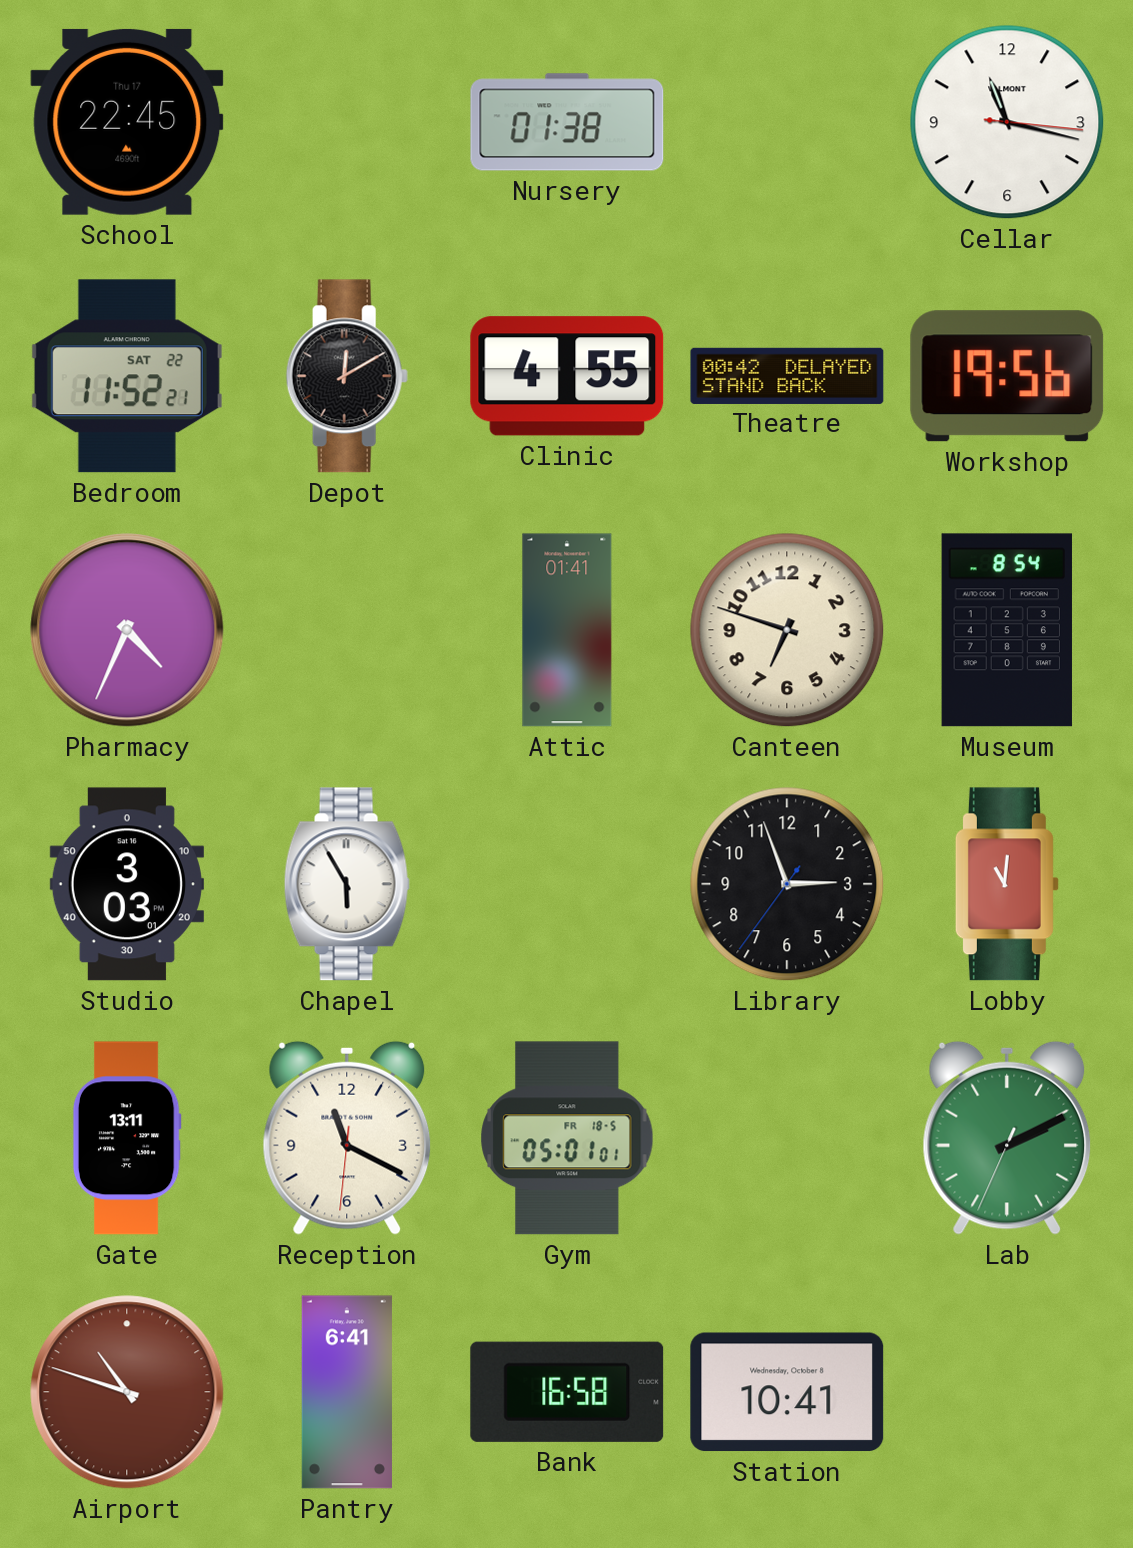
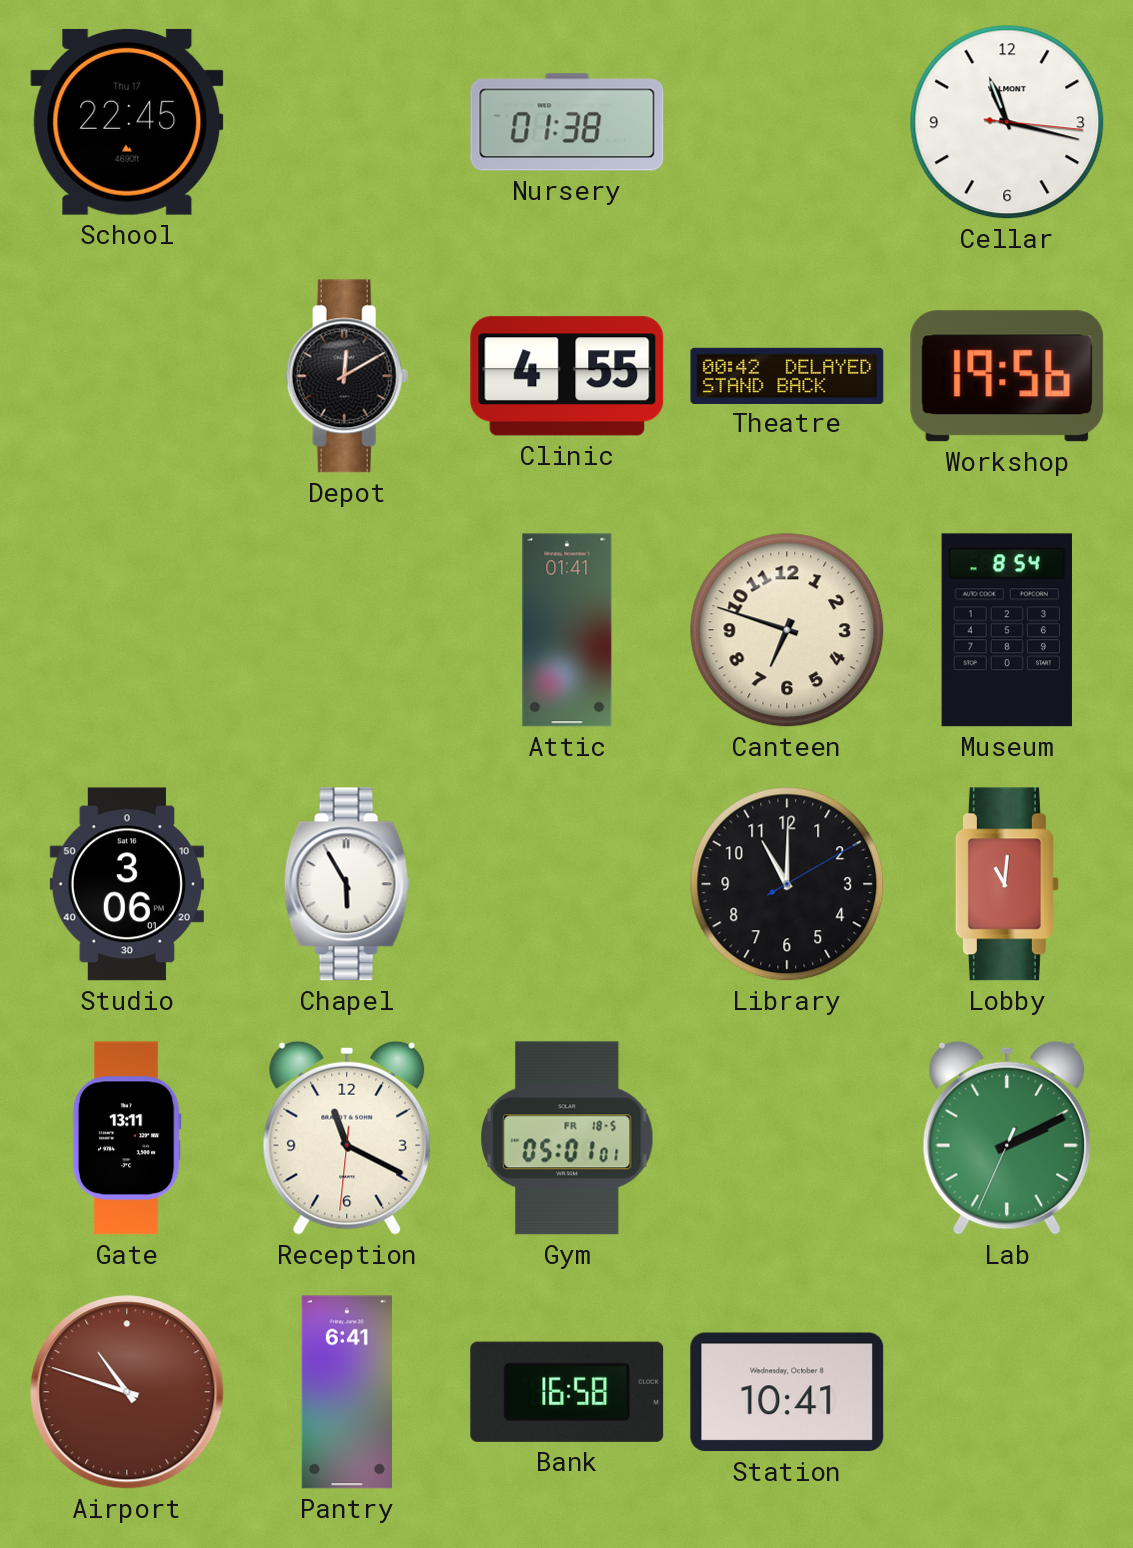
Bedroom: 11:52 -> none (127, 376)
Pharmacy: 4:34 -> none (127, 630)
Studio: 3:03 -> 3:06 (127, 884)
Library: 2:56 -> 11:00 (787, 884)
